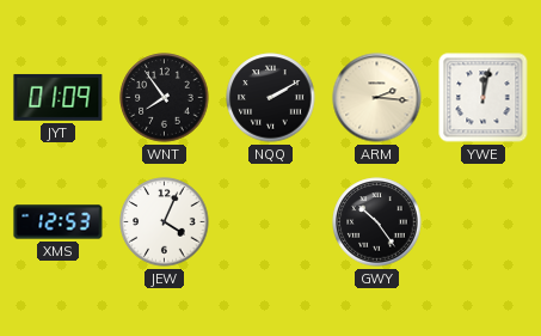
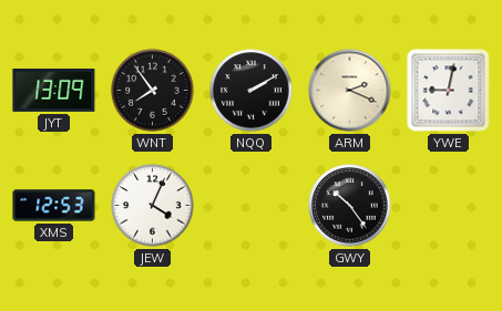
JYT: 01:09 -> 13:09 (54, 90)
ARM: 2:16 -> 2:19 (350, 91)
YWE: 12:02 -> 9:02 (449, 91)
